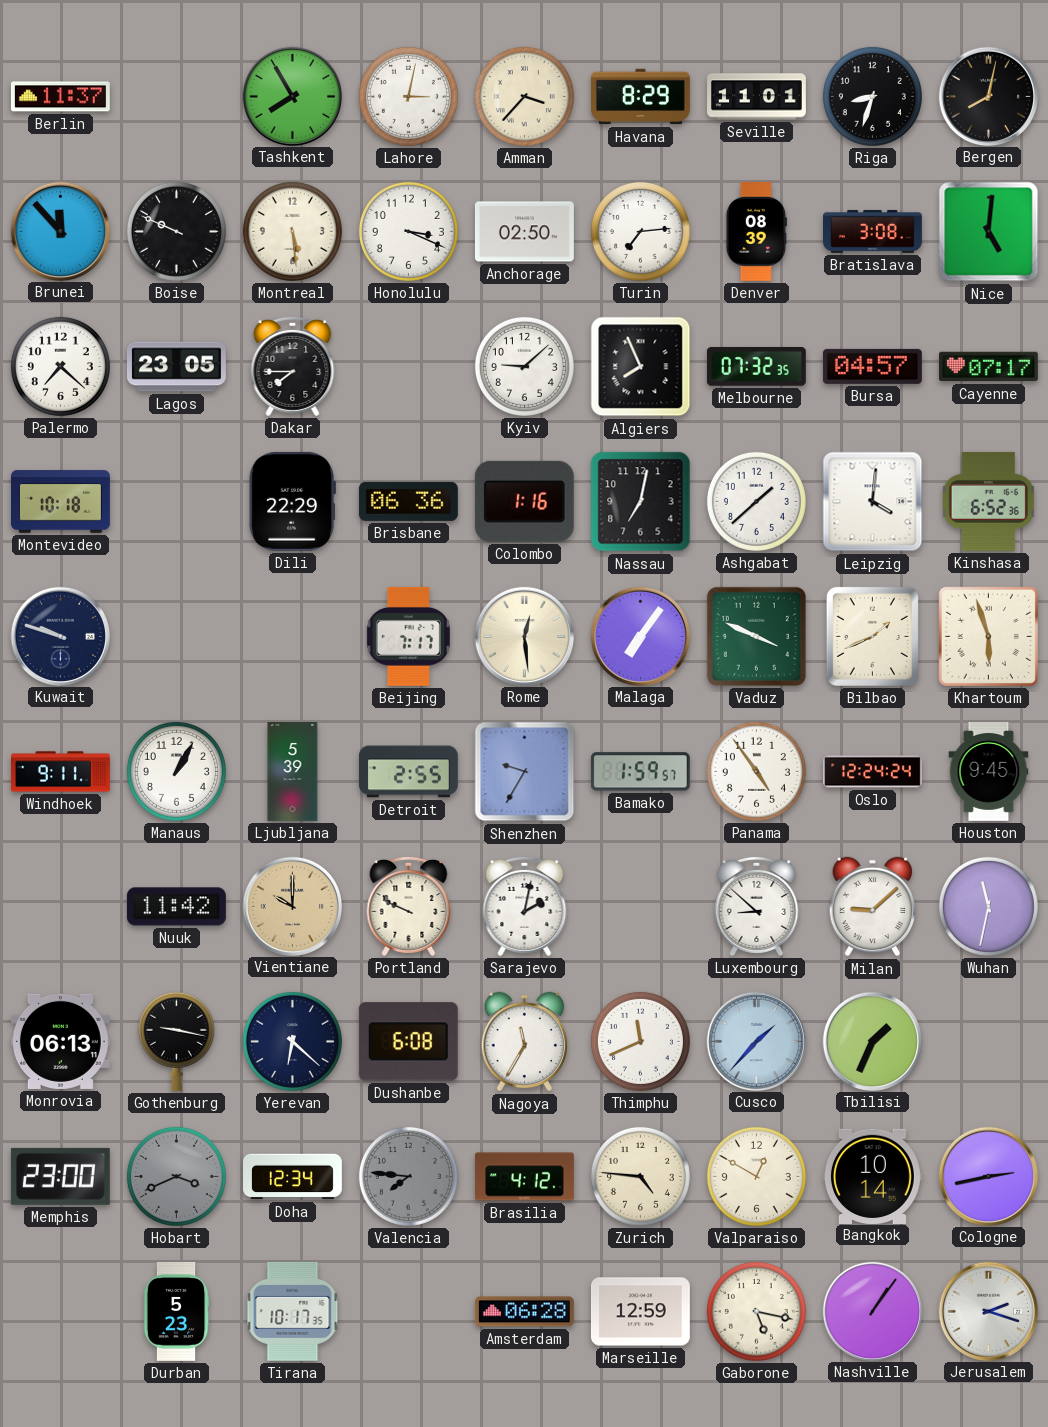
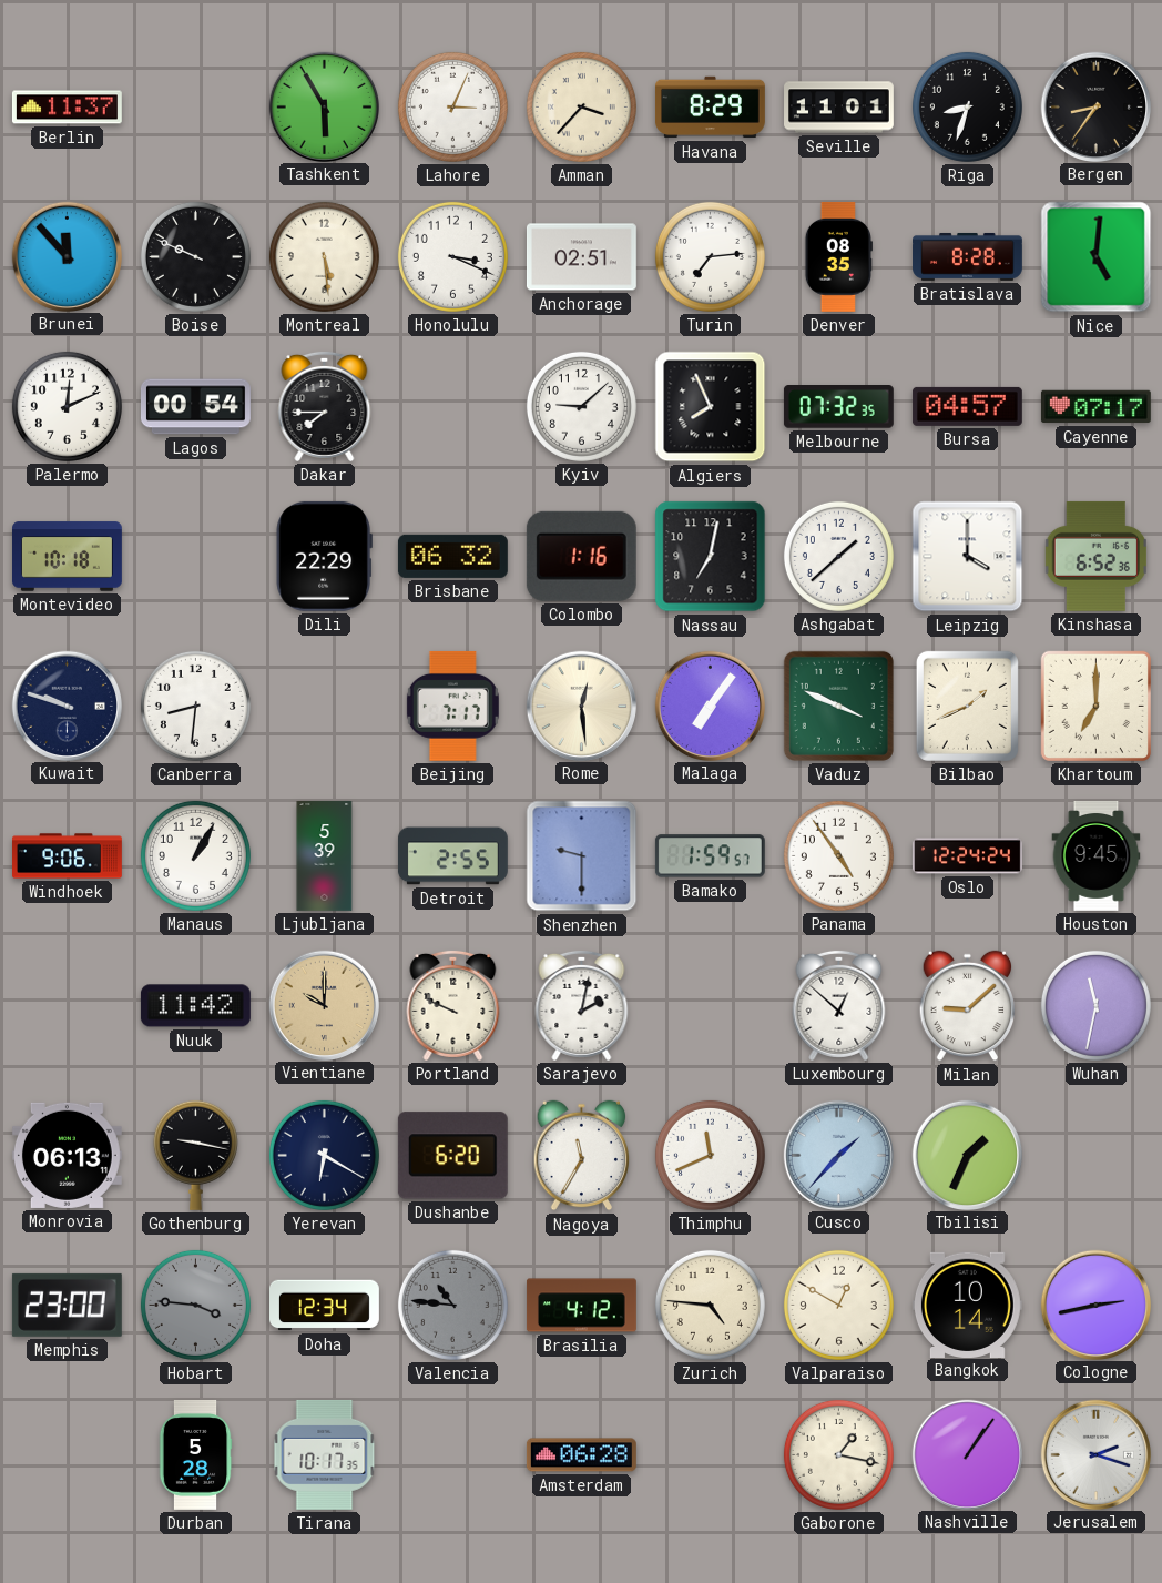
Tashkent: 7:55 -> 5:55 (324, 106)
Lahore: 3:02 -> 3:04 (452, 106)
Bergen: 8:02 -> 8:36 (1095, 106)
Anchorage: 02:50 -> 02:51 (581, 257)
Denver: 08:39 -> 08:35 (838, 256)
Bratislava: 3:08 -> 8:28 (968, 256)
Palermo: 7:22 -> 12:11 (67, 406)
Lagos: 23:05 -> 00:54 (195, 407)
Brisbane: 06:36 -> 06:32 (452, 556)
Leipzig: 4:01 -> 4:00 (968, 557)
Canberra: none -> 8:31 (195, 706)
Khartoum: 5:57 -> 7:00 (1095, 706)
Windhoek: 9:11 -> 9:06 (68, 856)
Shenzhen: 9:35 -> 9:30 (582, 856)
Luxembourg: 8:52 -> 12:52 (839, 1005)
Yerevan: 6:22 -> 6:20 (324, 1155)
Dushanbe: 6:08 -> 6:20 (452, 1156)
Hobart: 3:41 -> 3:46 (195, 1305)
Valencia: 7:46 -> 10:46 (452, 1305)
Durban: 5:23 -> 5:28 (195, 1454)
Marseille: 12:59 -> none (640, 1312)
Gaborone: 5:17 -> 1:17 (838, 1454)
